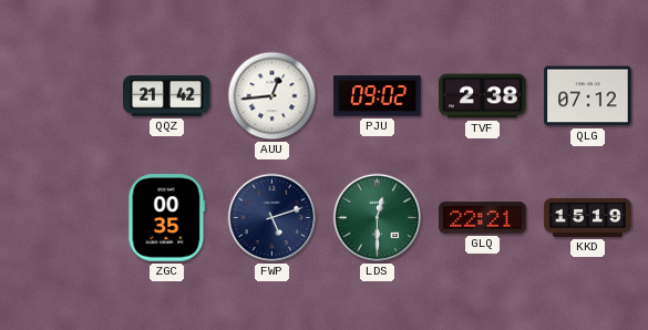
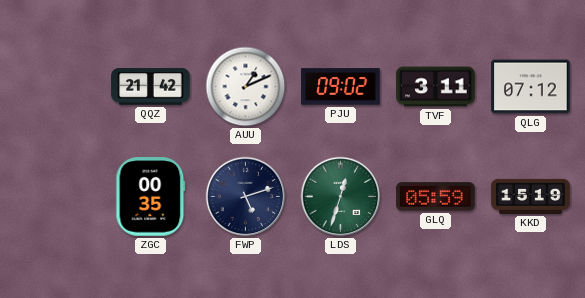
AUU: 12:44 -> 1:11 (246, 87)
TVF: 2:38 -> 3:11 (436, 87)
LDS: 12:30 -> 12:33 (341, 197)
GLQ: 22:21 -> 05:59 (436, 197)
